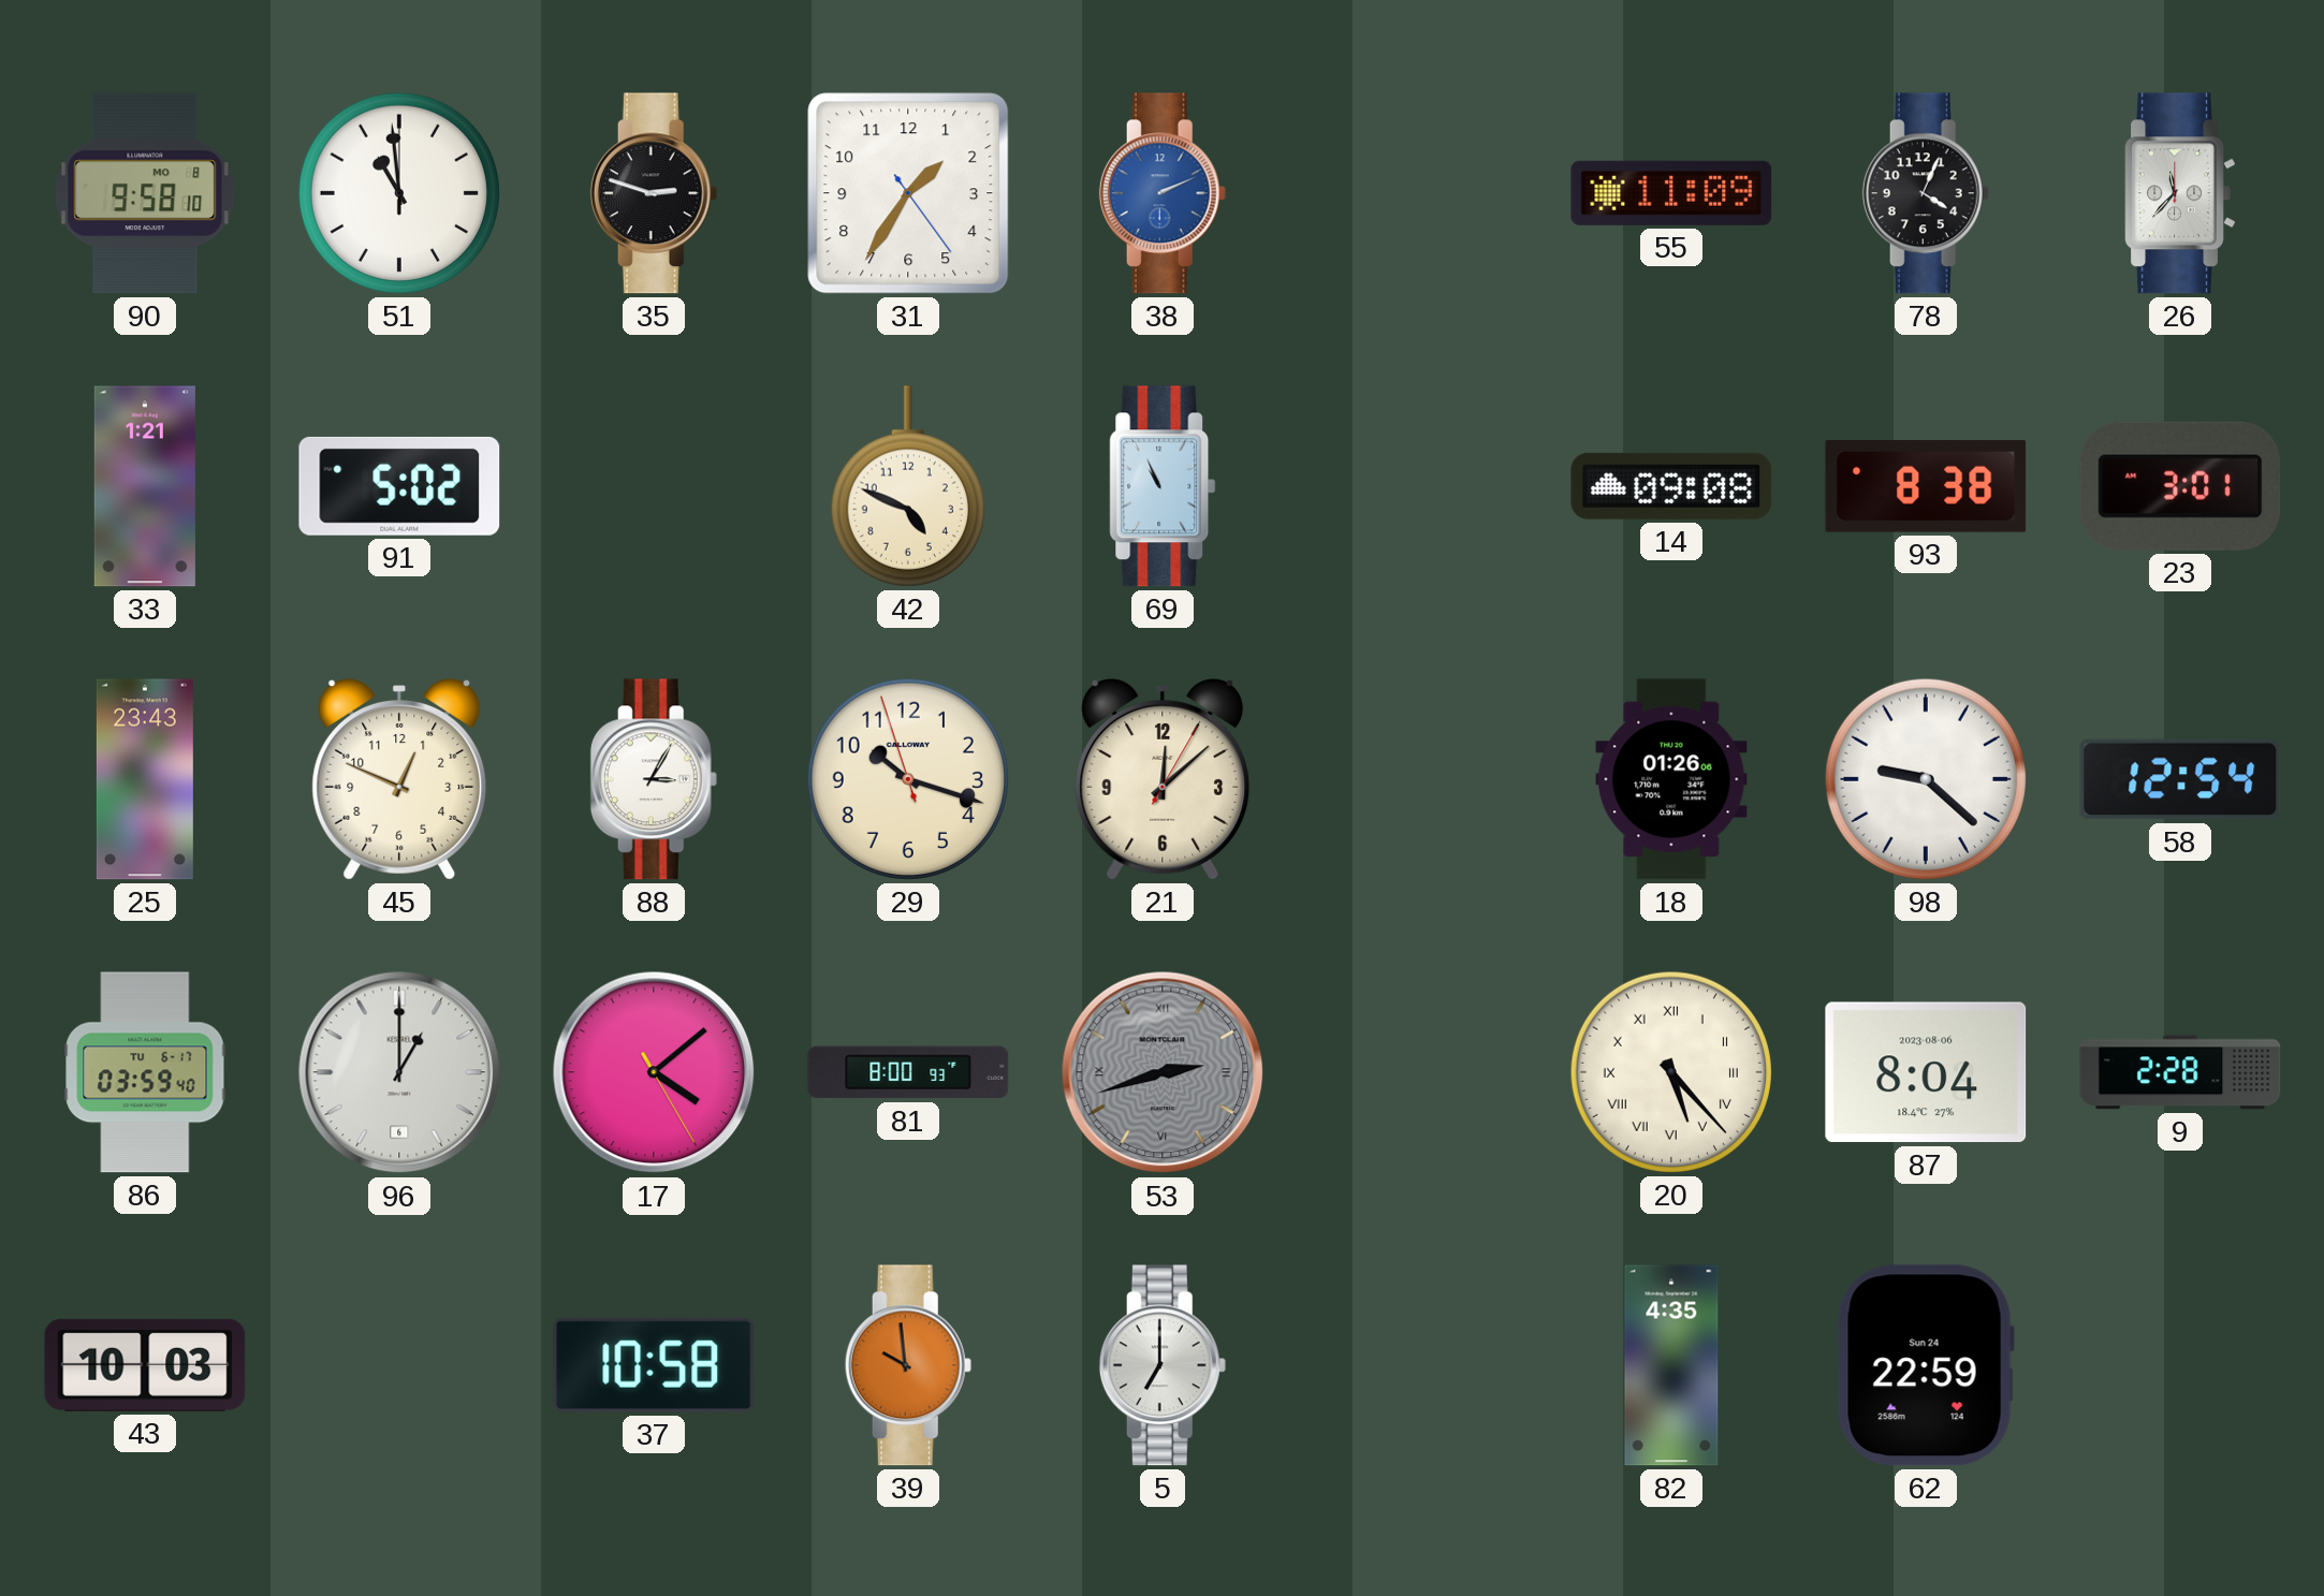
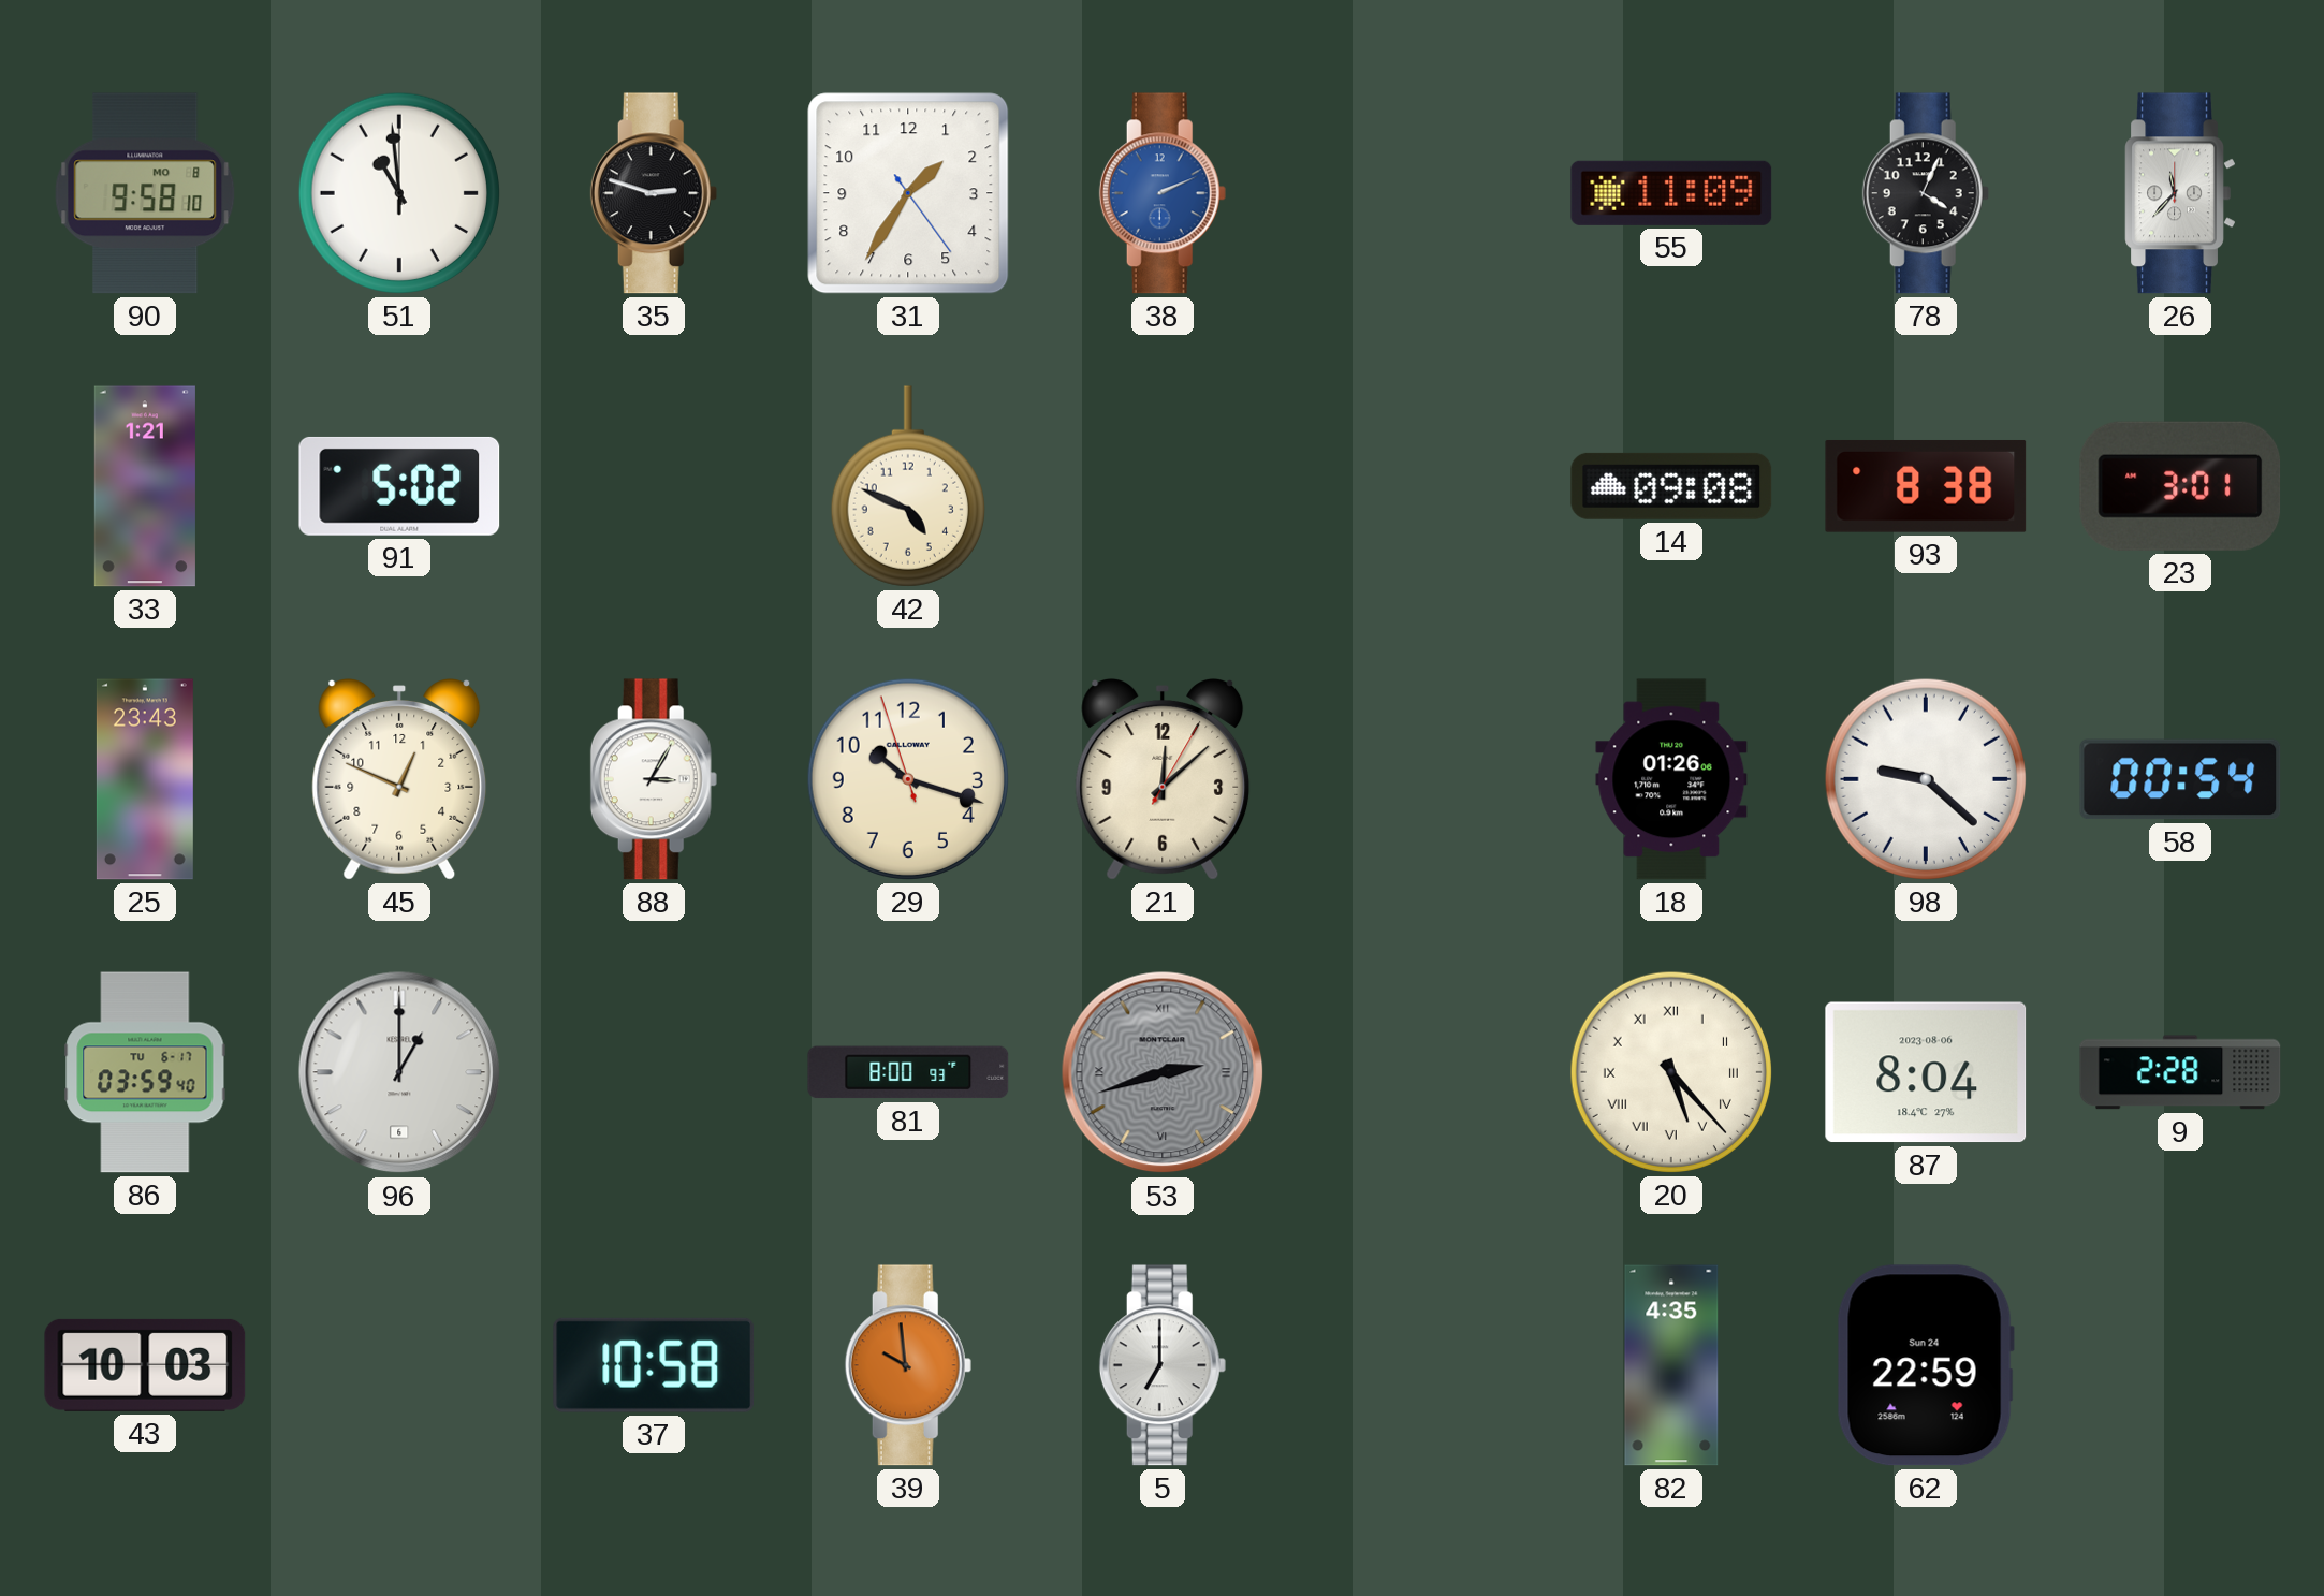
69: 10:56 -> none (1163, 486)
58: 12:54 -> 00:54 (2180, 779)
17: 4:08 -> none (654, 1072)
